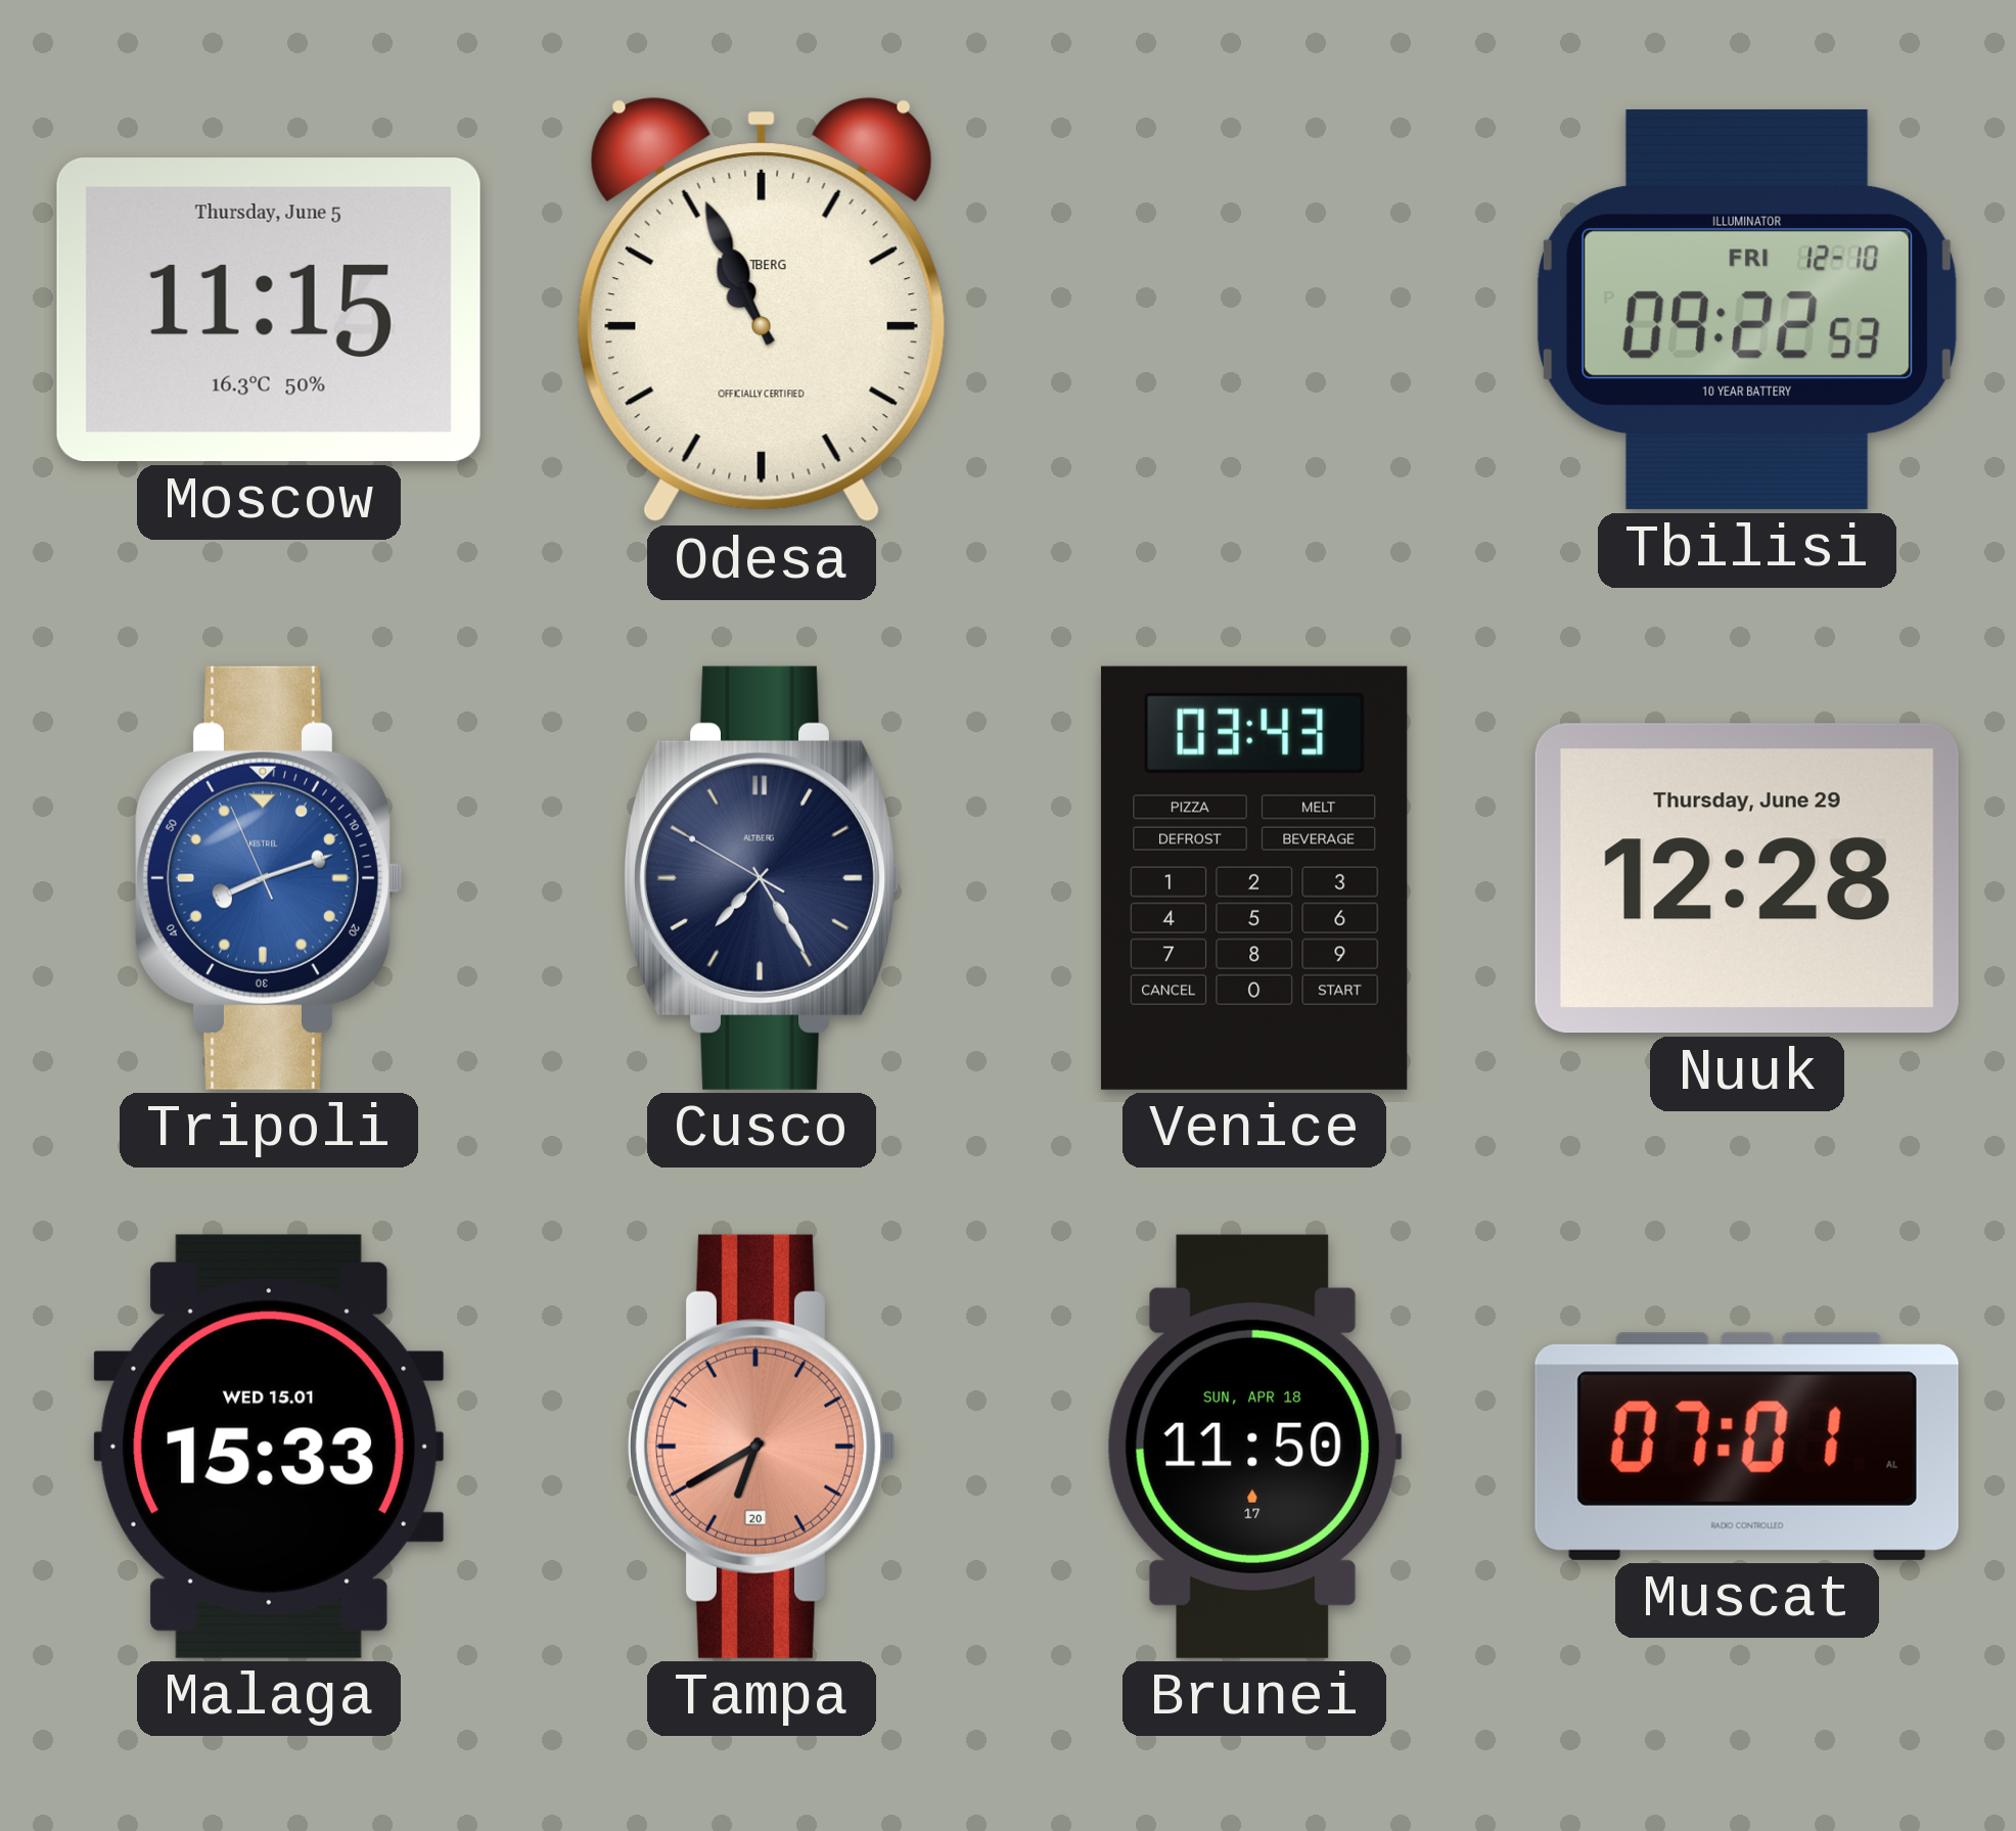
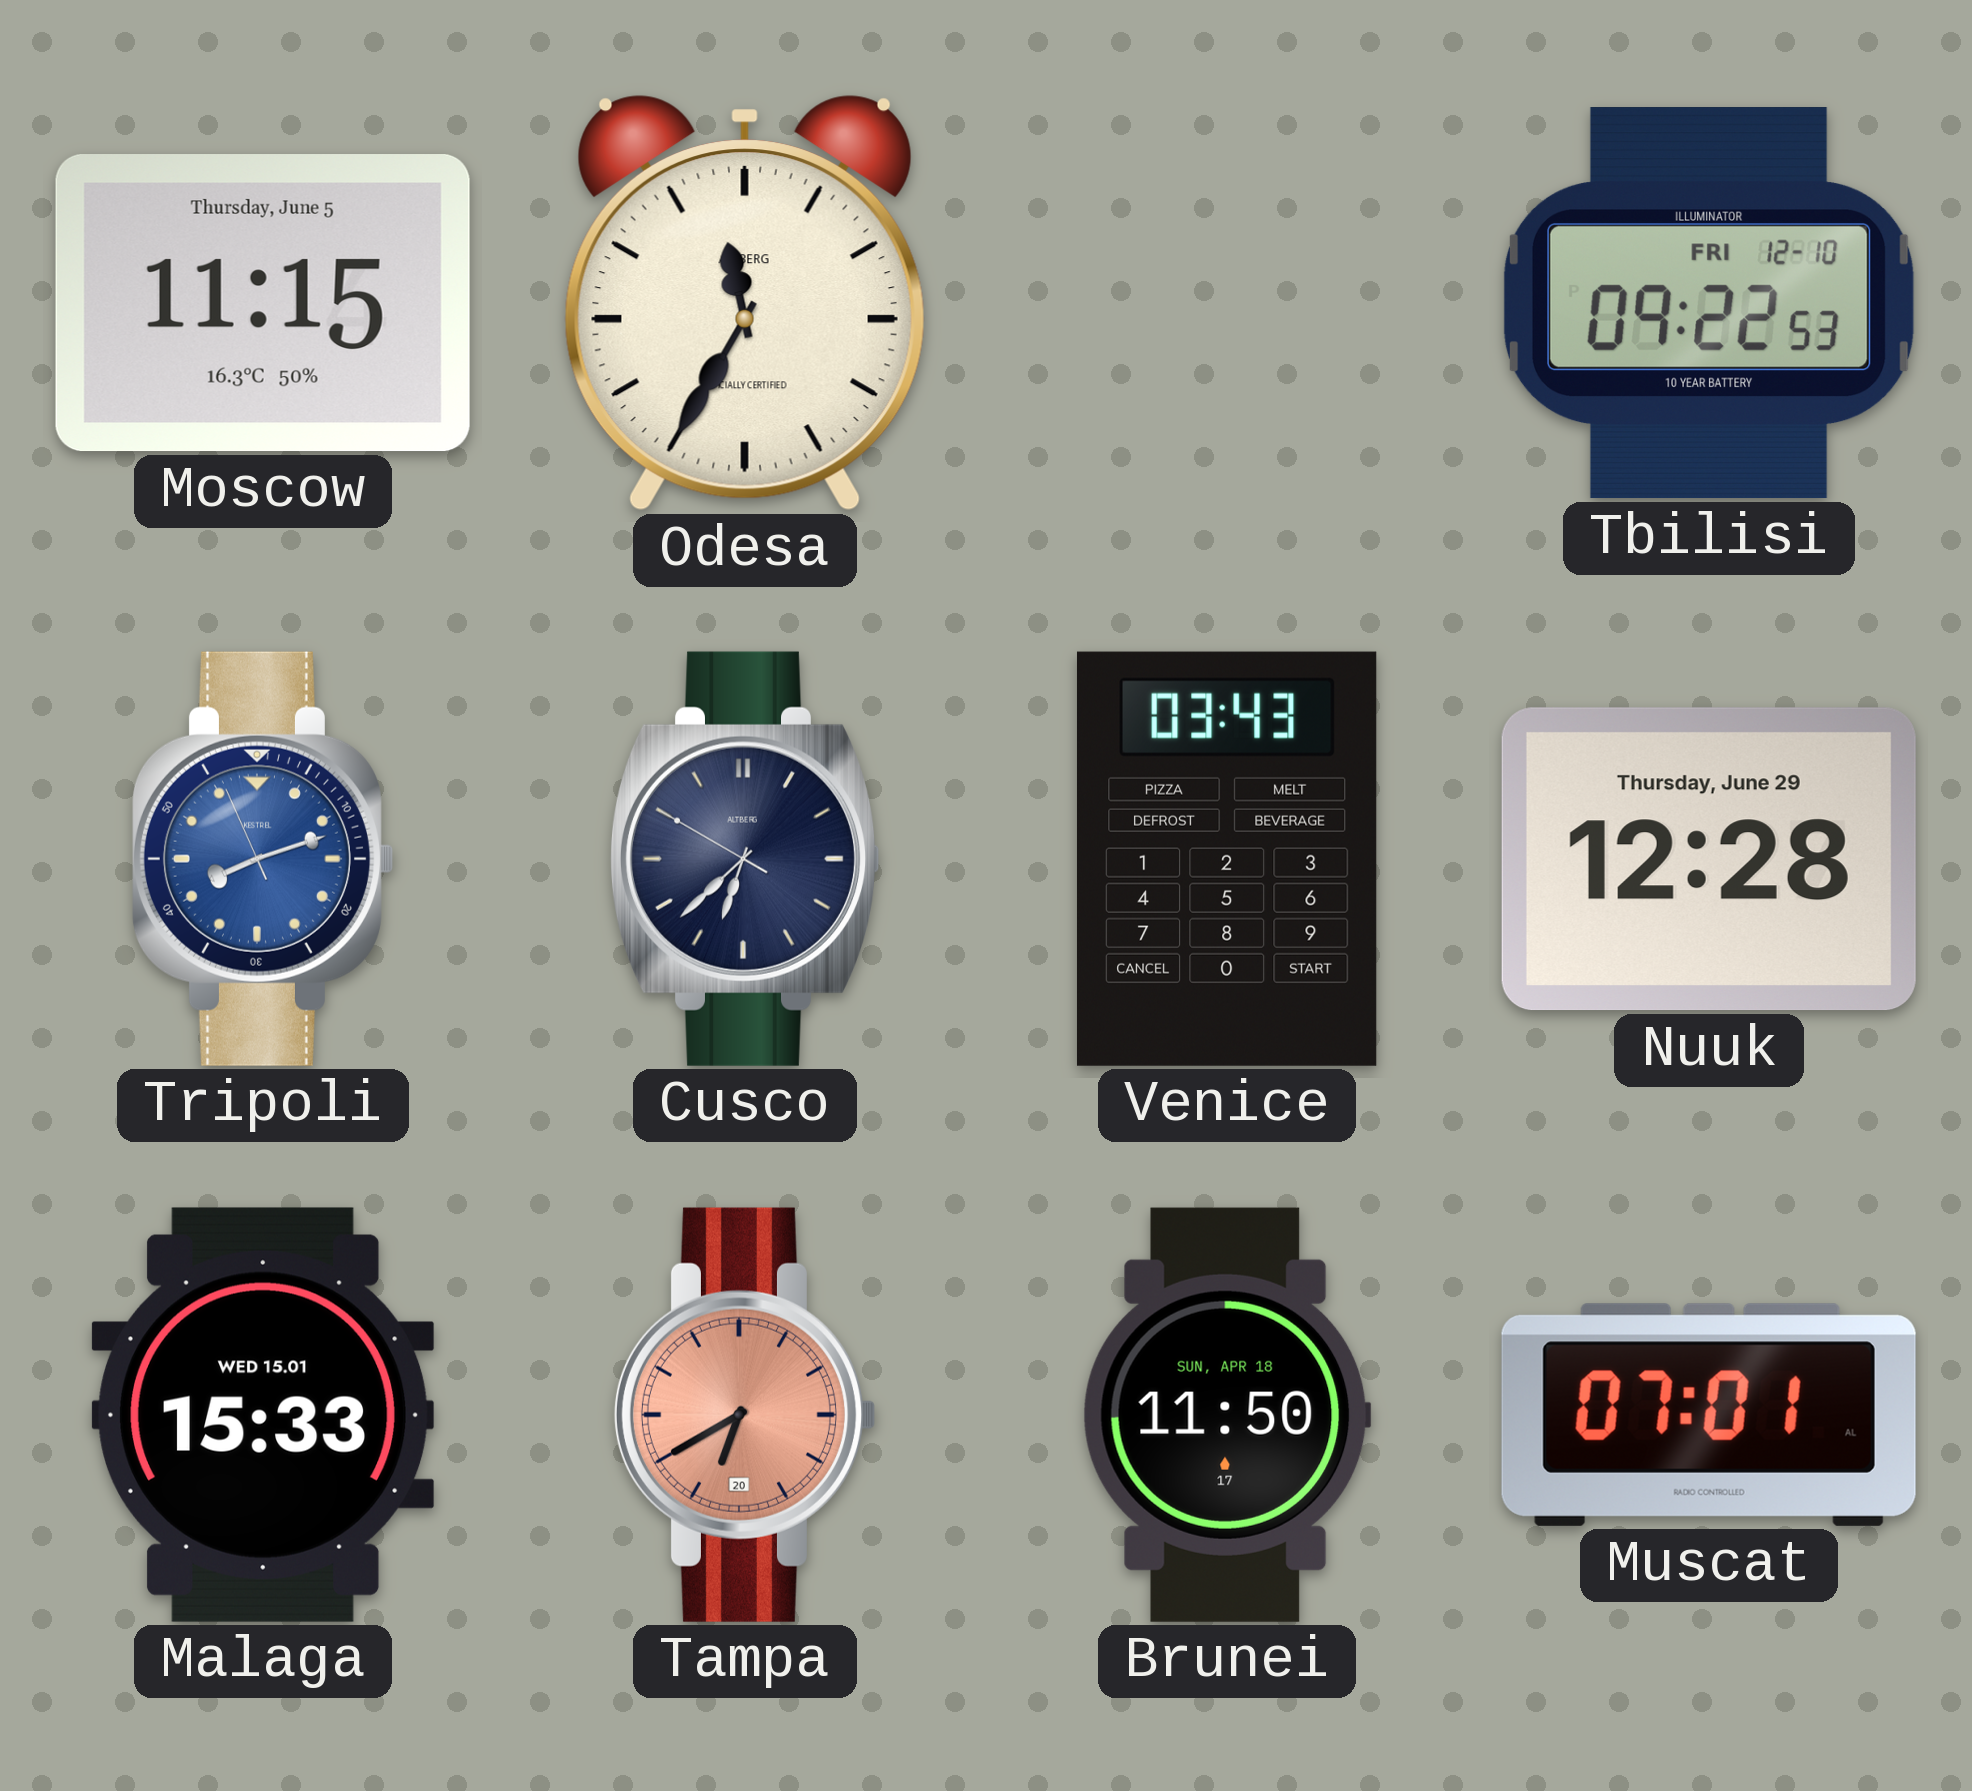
Odesa: 10:56 -> 11:35 (745, 303)
Cusco: 7:24 -> 6:37 (745, 859)
